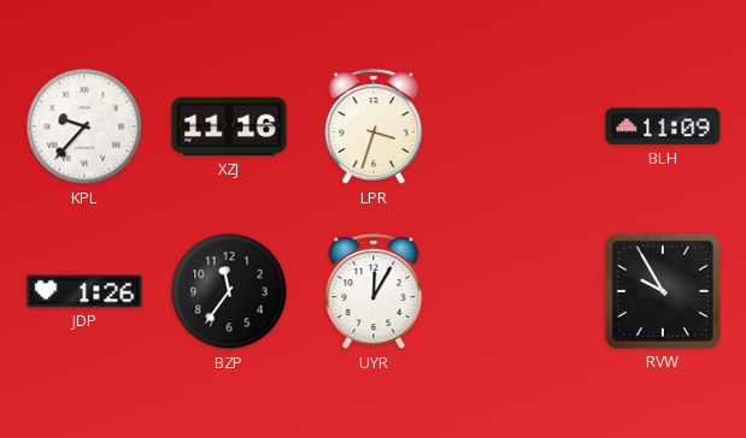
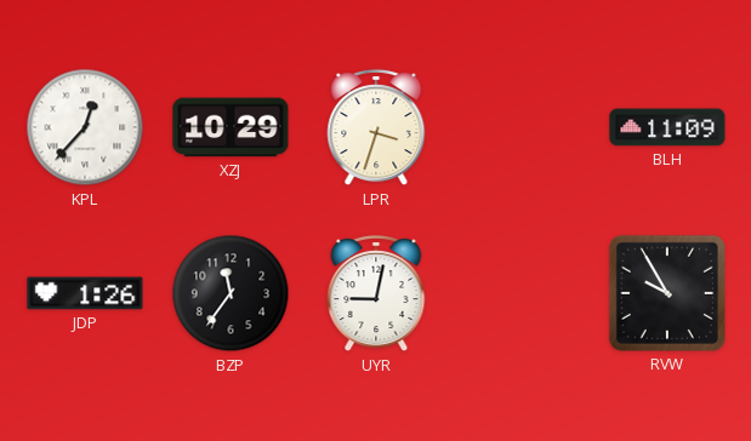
KPL: 9:37 -> 12:37 (85, 127)
XZJ: 11:16 -> 10:29 (231, 127)
UYR: 12:05 -> 9:02 (376, 293)
